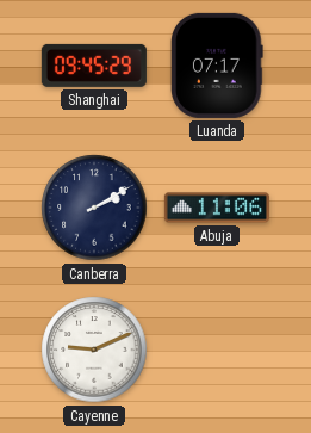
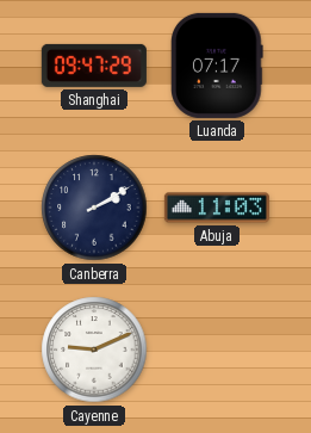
Shanghai: 09:45 -> 09:47 (94, 66)
Abuja: 11:06 -> 11:03 (217, 208)
